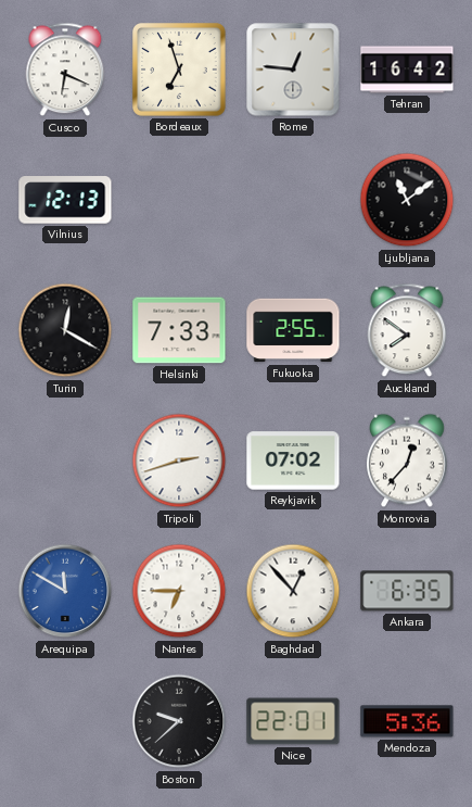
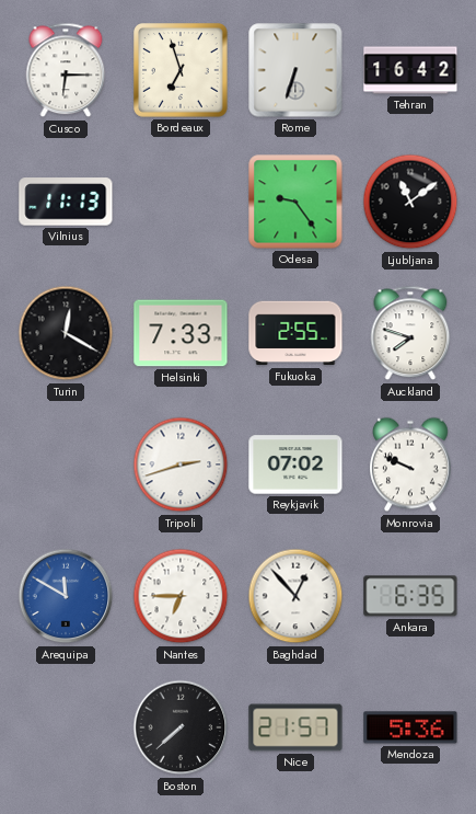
Cusco: 6:19 -> 6:15 (66, 70)
Rome: 12:46 -> 6:33 (295, 70)
Vilnius: 12:13 -> 11:13 (66, 202)
Odesa: none -> 9:24 (295, 202)
Auckland: 7:51 -> 7:48 (410, 333)
Monrovia: 12:37 -> 9:49 (411, 465)
Boston: 9:38 -> 7:38 (181, 727)
Nice: 22:01 -> 21:57 (295, 727)
